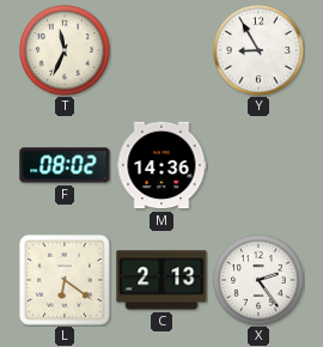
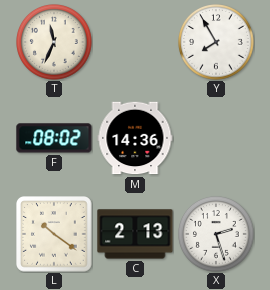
Y: 8:55 -> 7:55 (217, 43)
L: 6:21 -> 10:21 (55, 235)
X: 2:24 -> 2:27 (217, 235)
